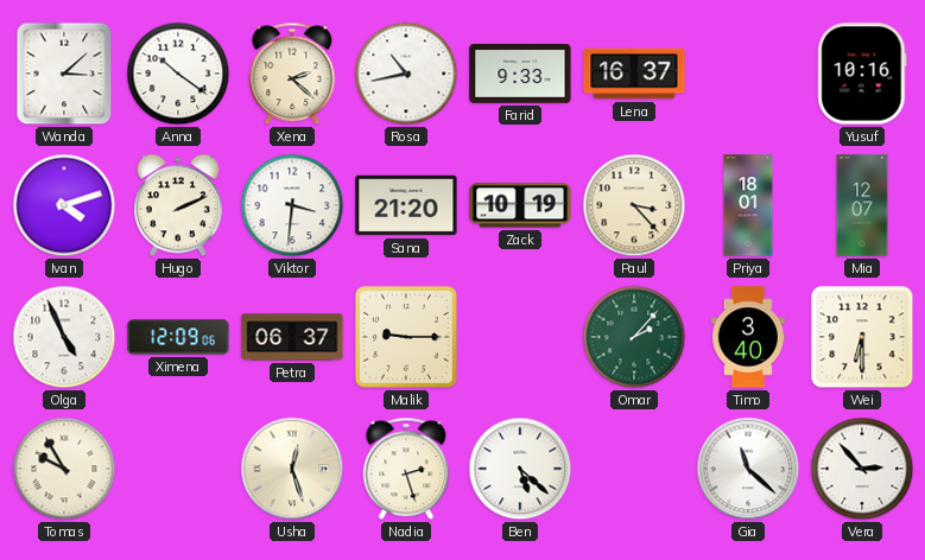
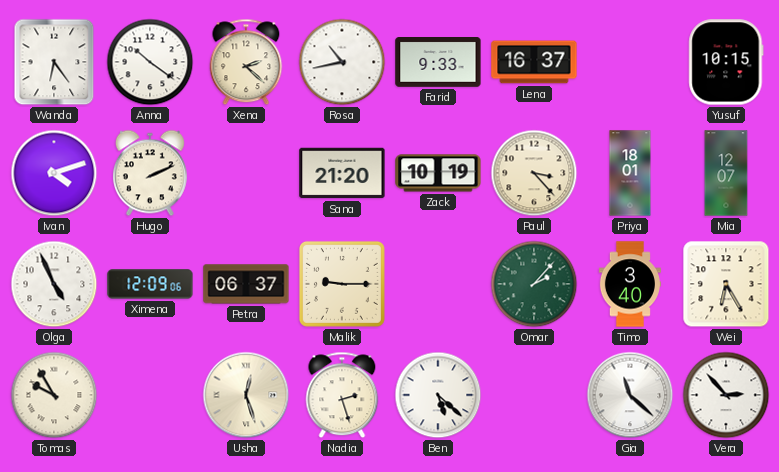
Wanda: 3:08 -> 6:24 (54, 62)
Yusuf: 10:16 -> 10:15 (726, 62)
Viktor: 3:31 -> none (292, 205)
Wei: 6:30 -> 6:25 (726, 284)
